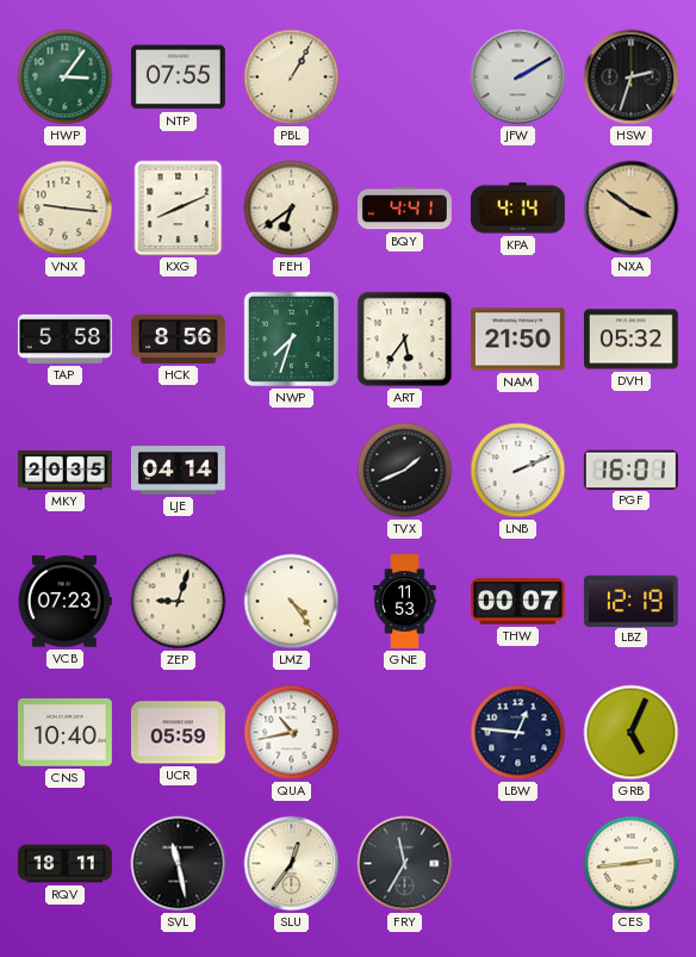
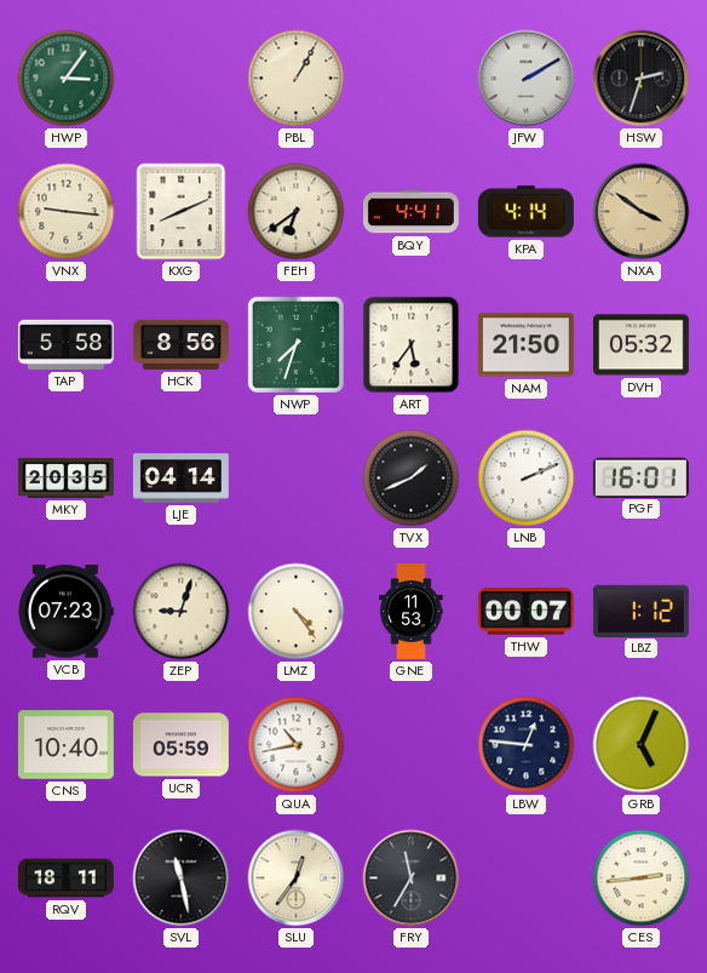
NTP: 07:55 -> none (178, 77)
LBZ: 12:19 -> 1:12 (640, 611)
